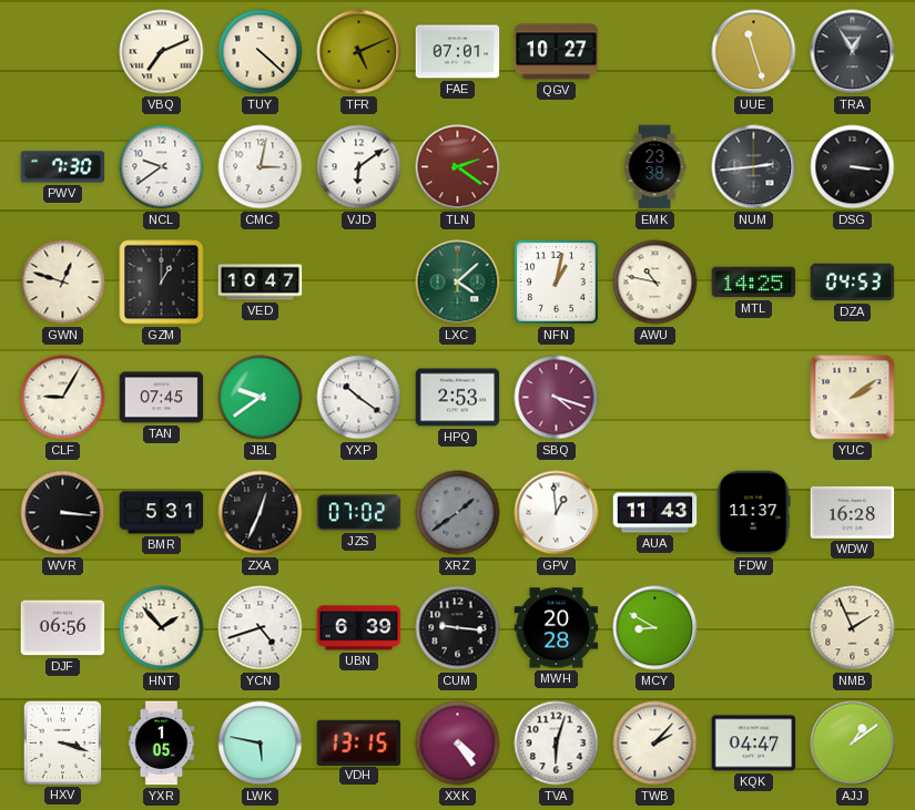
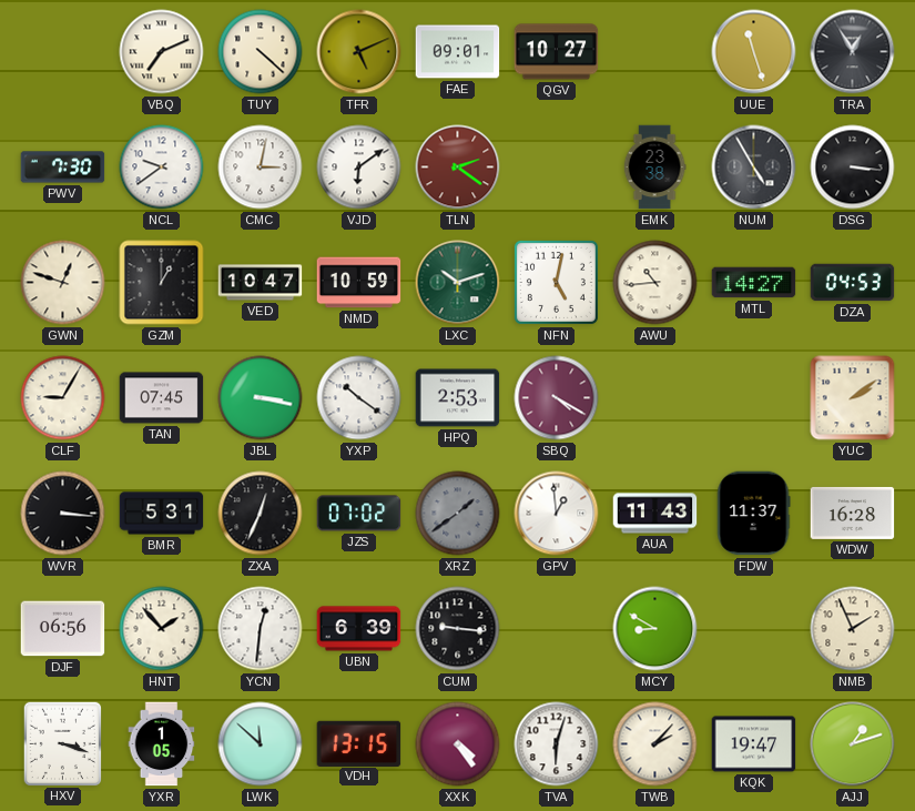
FAE: 07:01 -> 09:01 (458, 52)
NUM: 2:44 -> 4:55 (754, 168)
NMD: none -> 10:59 (359, 283)
LXC: 4:08 -> 10:12 (458, 283)
NFN: 1:02 -> 5:02 (556, 282)
AWU: 10:47 -> 10:44 (655, 283)
MTL: 14:25 -> 14:27 (754, 283)
JBL: 9:39 -> 3:17 (261, 398)
SBQ: 4:18 -> 4:20 (557, 398)
YCN: 4:42 -> 12:31 (261, 629)
MWH: 20:28 -> none (557, 628)
LWK: 5:47 -> 11:52 (261, 744)
KQK: 04:47 -> 19:47 (754, 744)
AJJ: 1:09 -> 1:12 (853, 744)
